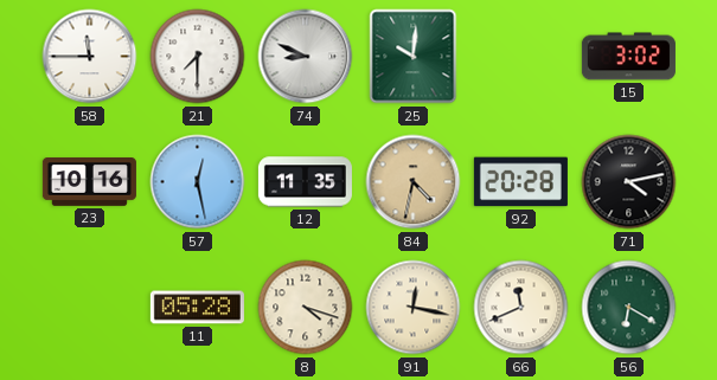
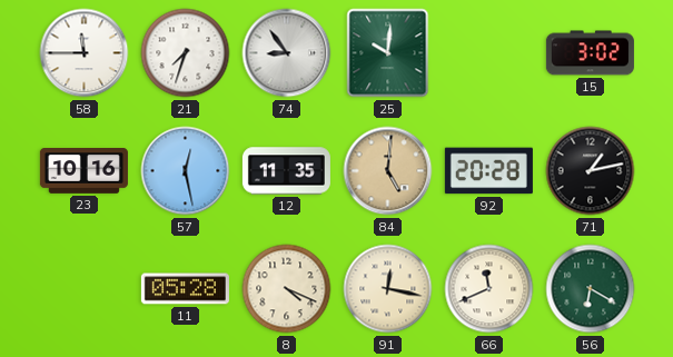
21: 7:30 -> 7:33 (186, 53)
74: 8:49 -> 8:54 (287, 53)
84: 4:32 -> 5:01 (388, 171)
71: 4:13 -> 1:13 (591, 171)
8: 4:18 -> 4:19 (287, 289)
